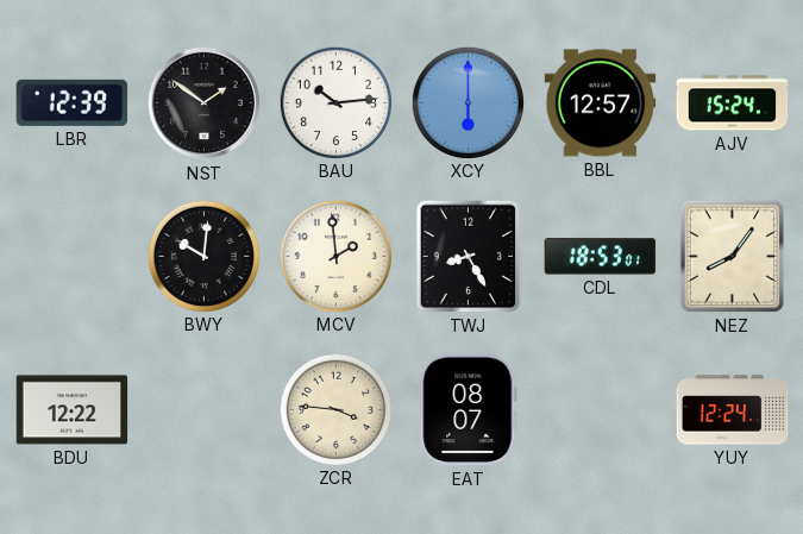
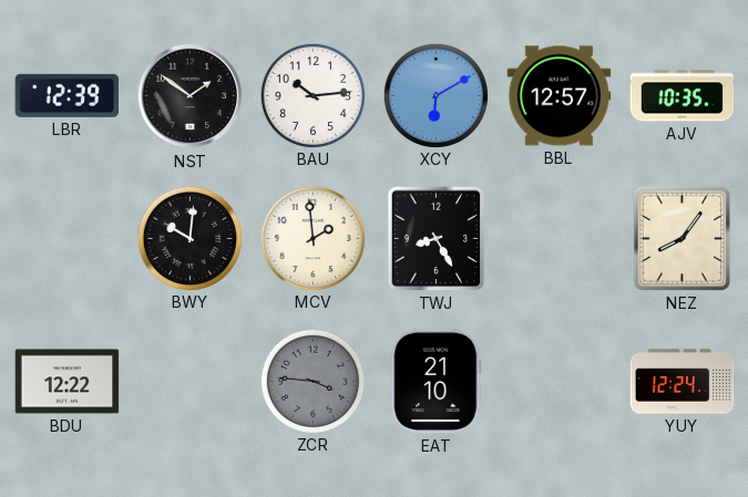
XCY: 6:00 -> 6:10 (436, 95)
AJV: 15:24 -> 10:35 (683, 96)
CDL: 18:53 -> none (601, 257)
ZCR dial: cream -> grey (312, 381)
EAT: 08:07 -> 21:10 (437, 382)
